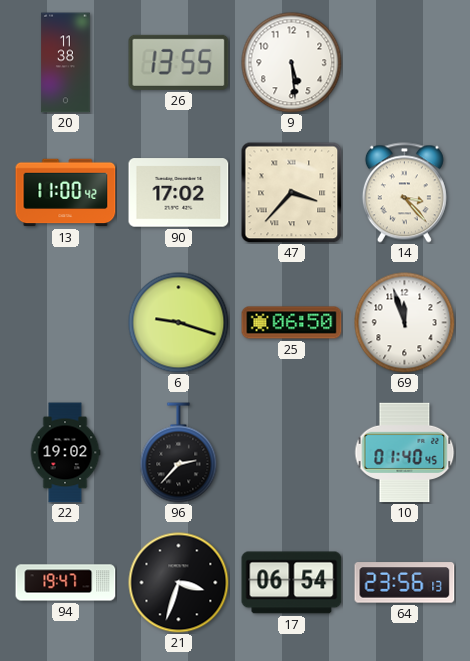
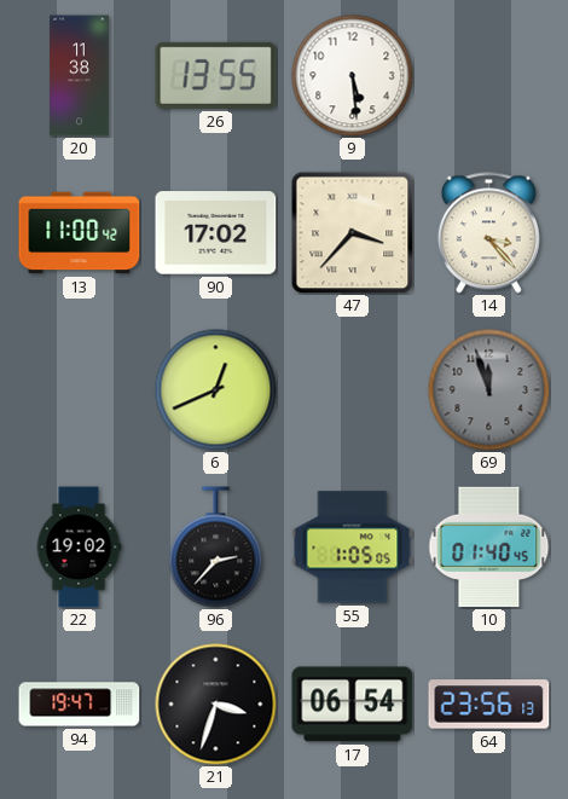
6: 9:18 -> 12:41 (216, 390)
25: 06:50 -> none (292, 323)
69 dial: white -> grey (489, 390)
55: none -> 1:05 (353, 548)
